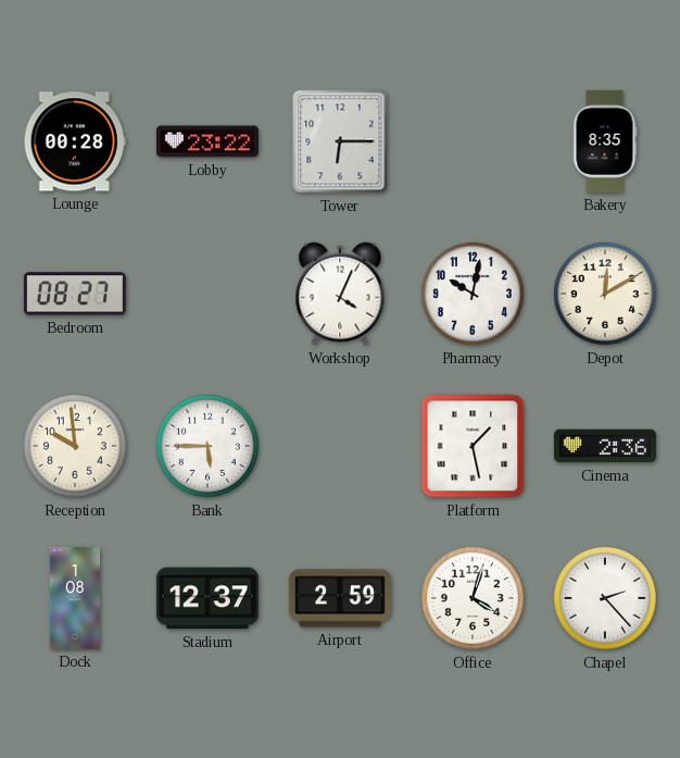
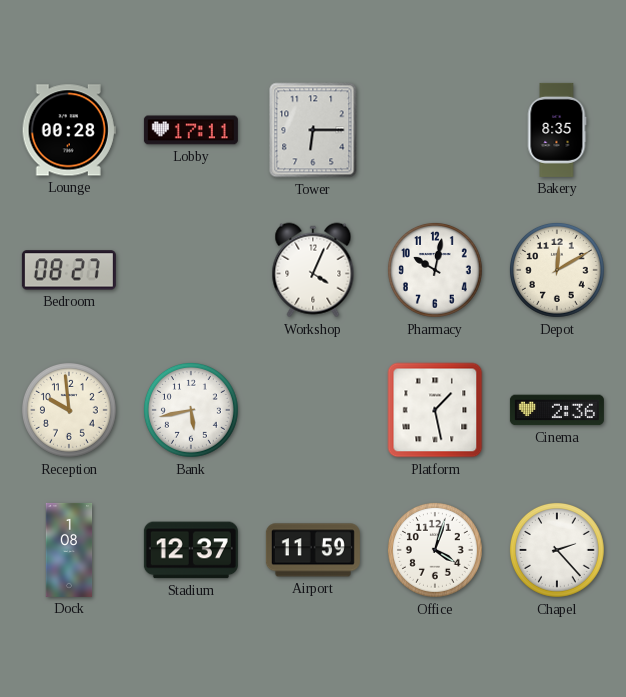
Lobby: 23:22 -> 17:11 (191, 130)
Bank: 5:45 -> 5:43 (191, 410)
Airport: 2:59 -> 11:59 (313, 550)
